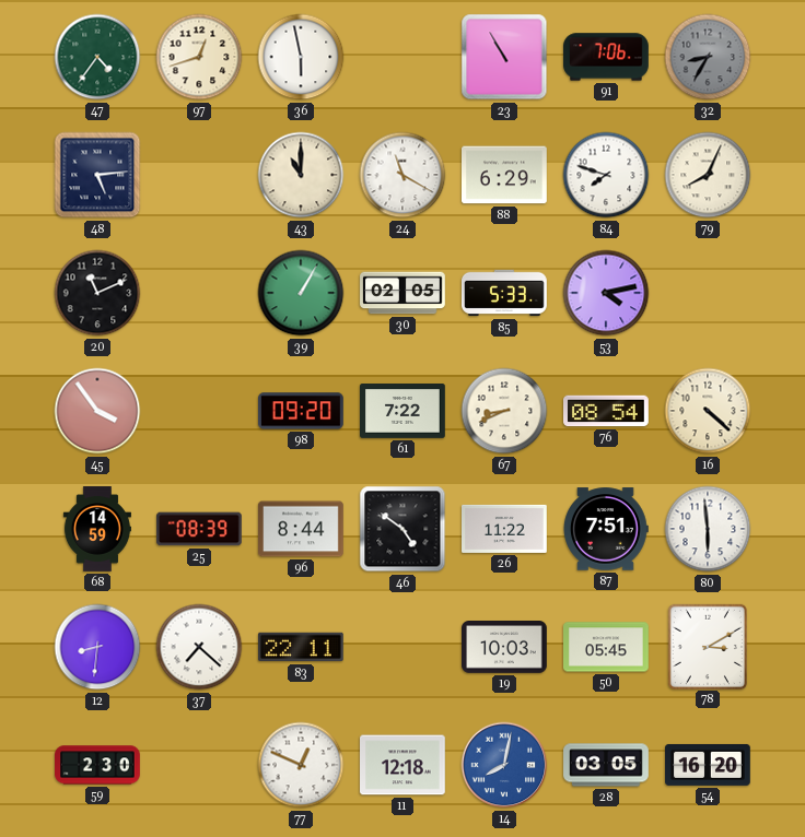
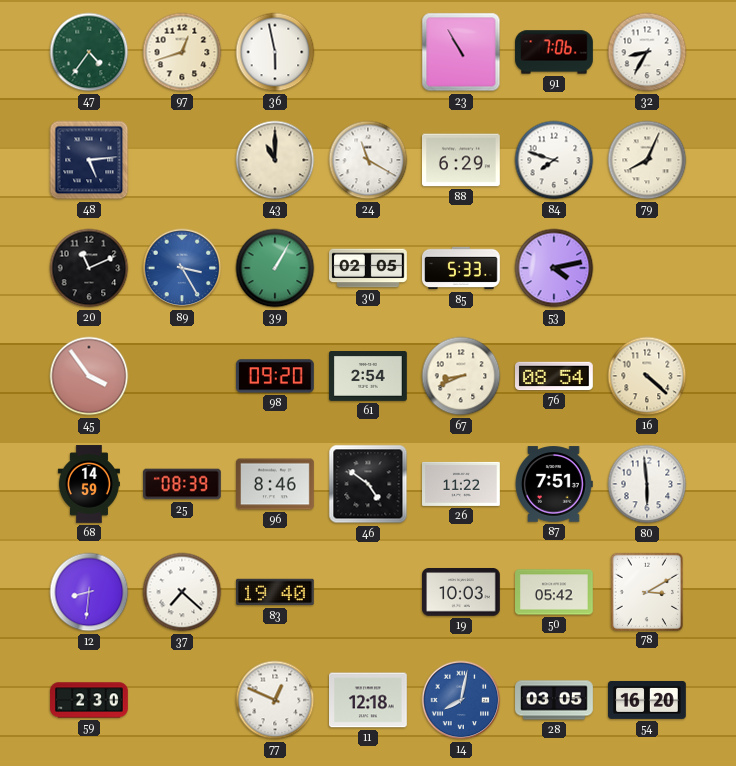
32 dial: grey -> white (647, 52)
89: none -> 3:25 (182, 268)
61: 7:22 -> 2:54 (369, 377)
96: 8:44 -> 8:46 (276, 484)
83: 22:11 -> 19:40 (276, 592)
50: 05:45 -> 05:42 (555, 592)
